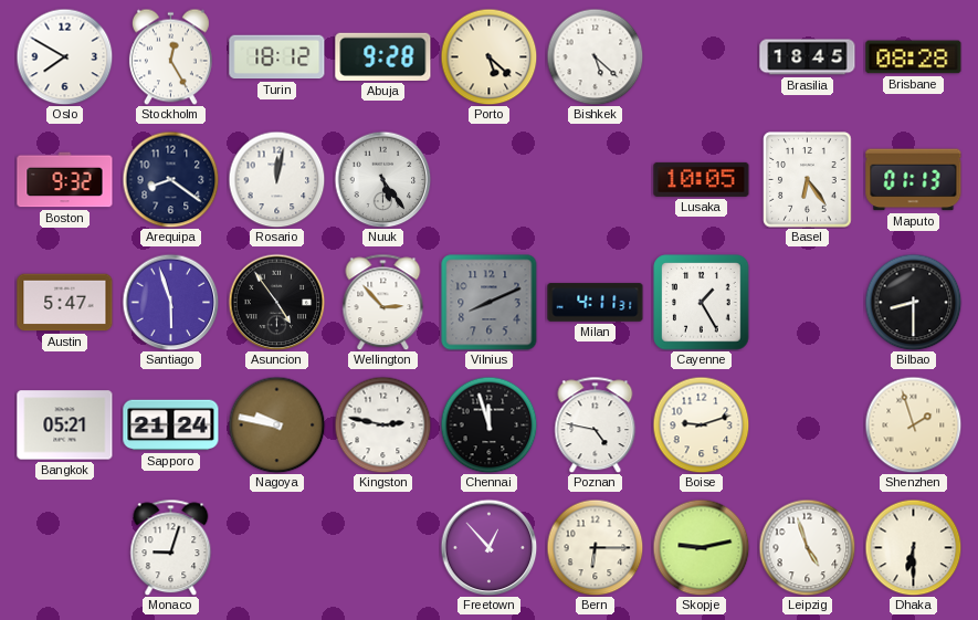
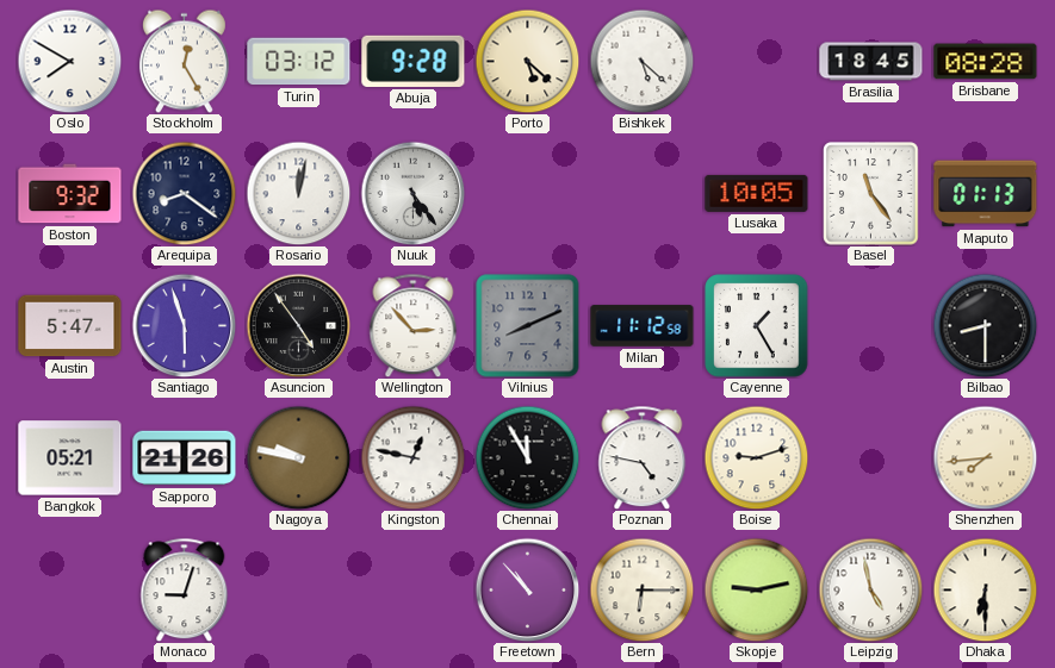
Turin: 18:12 -> 03:12 (299, 62)
Basel: 6:24 -> 11:24 (871, 194)
Milan: 4:11 -> 11:12 (643, 326)
Sapporo: 21:24 -> 21:26 (185, 458)
Kingston: 2:47 -> 12:47 (412, 457)
Chennai: 11:57 -> 11:55 (527, 457)
Shenzhen: 1:57 -> 7:44 (985, 457)
Freetown: 12:53 -> 10:53 (527, 589)
Leipzig: 4:57 -> 4:58 (870, 589)
